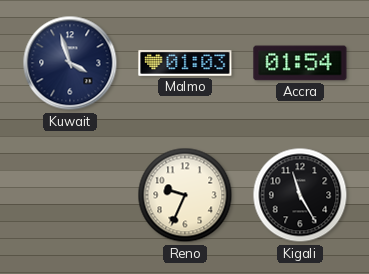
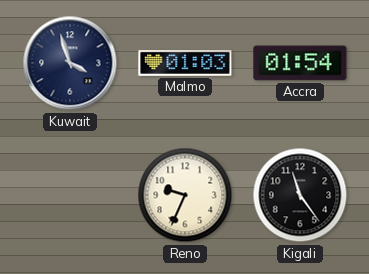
Kigali: 11:25 -> 11:24 (300, 195)
